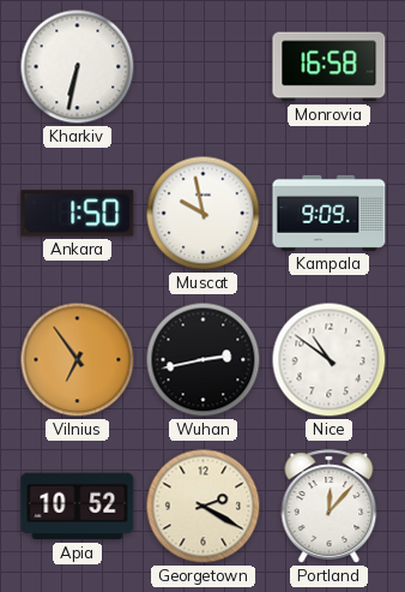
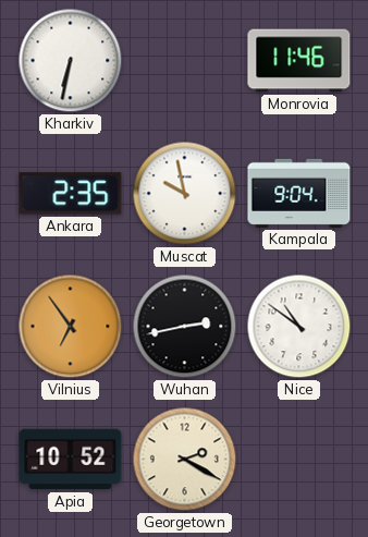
Monrovia: 16:58 -> 11:46 (299, 61)
Ankara: 1:50 -> 2:35 (71, 194)
Kampala: 9:09 -> 9:04 (299, 193)
Portland: 12:07 -> none (330, 507)
